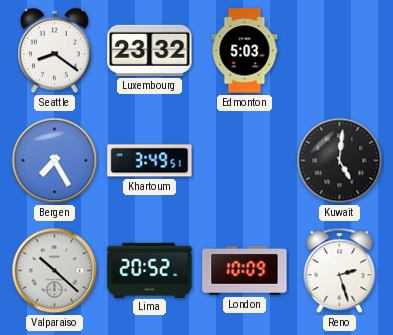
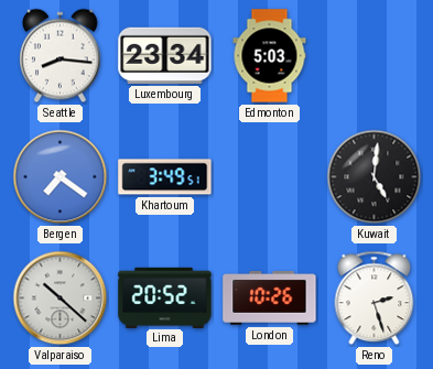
Seattle: 8:21 -> 8:16 (61, 56)
Luxembourg: 23:32 -> 23:34 (165, 55)
Bergen: 7:25 -> 7:21 (61, 177)
London: 10:09 -> 10:26 (270, 299)
